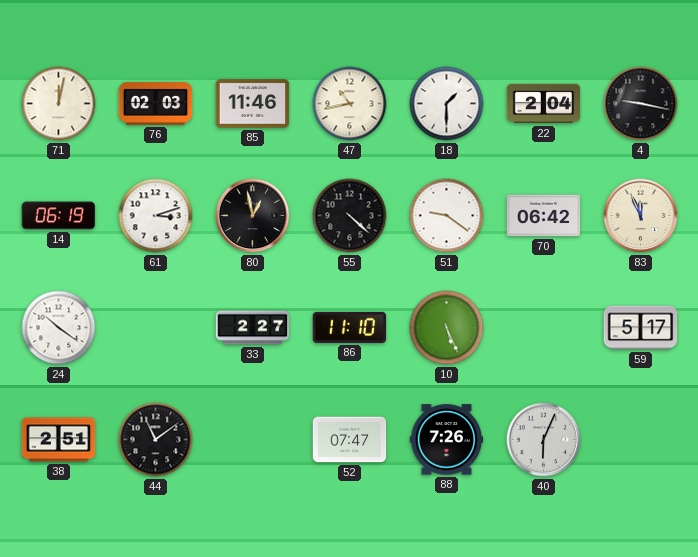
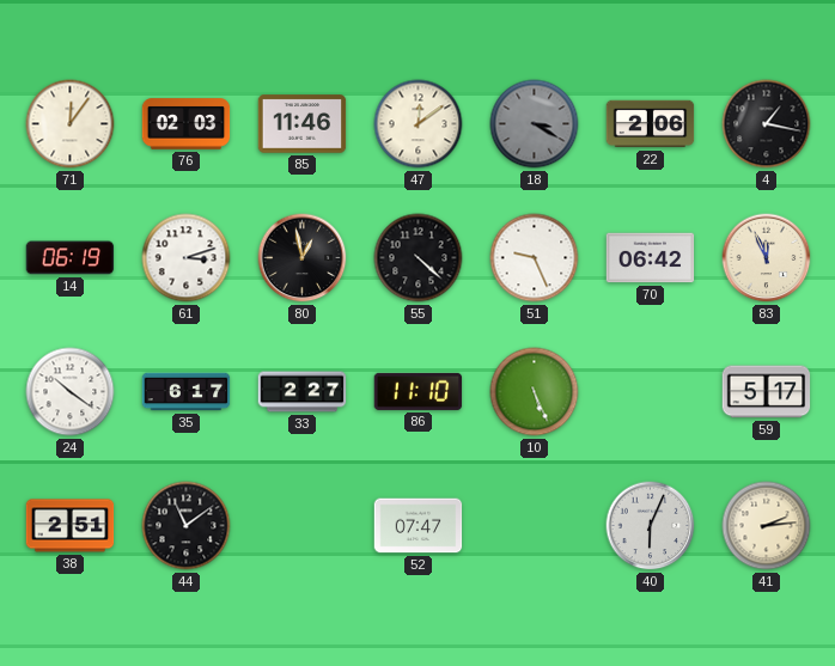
71: 12:02 -> 12:06 (71, 124)
47: 10:43 -> 12:09 (419, 124)
18: 1:30 -> 3:20 (535, 124)
18 dial: white -> grey (535, 124)
22: 2:04 -> 2:06 (651, 124)
4: 9:17 -> 1:17 (767, 124)
51: 9:21 -> 9:26 (535, 258)
35: none -> 6:17 (187, 392)
88: 7:26 -> none (447, 440)
41: none -> 2:14 (767, 526)
